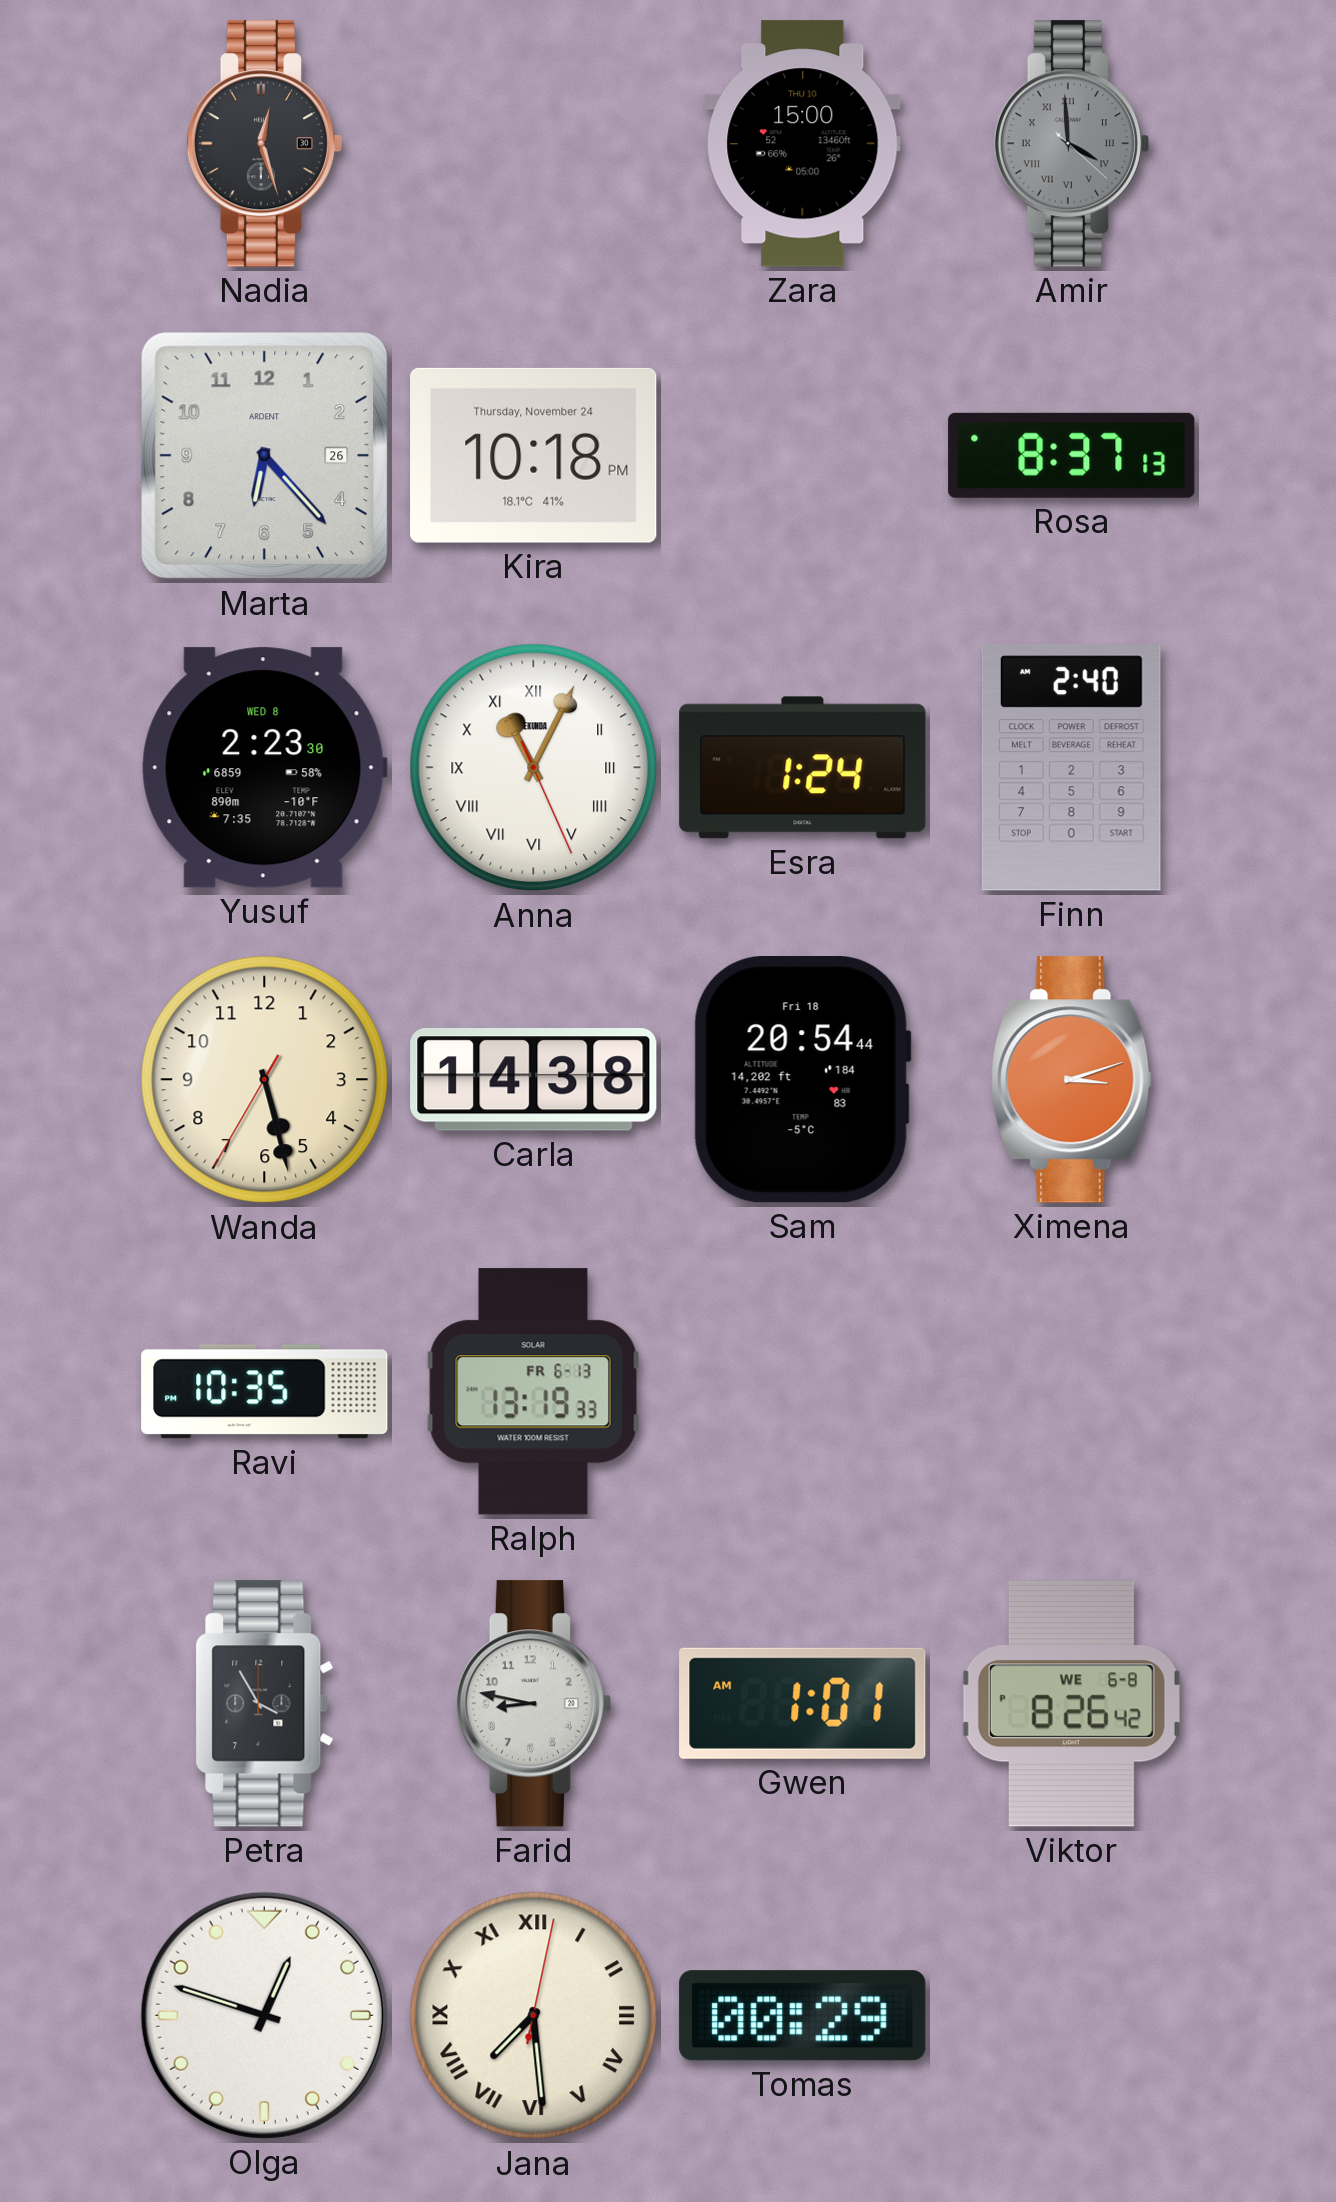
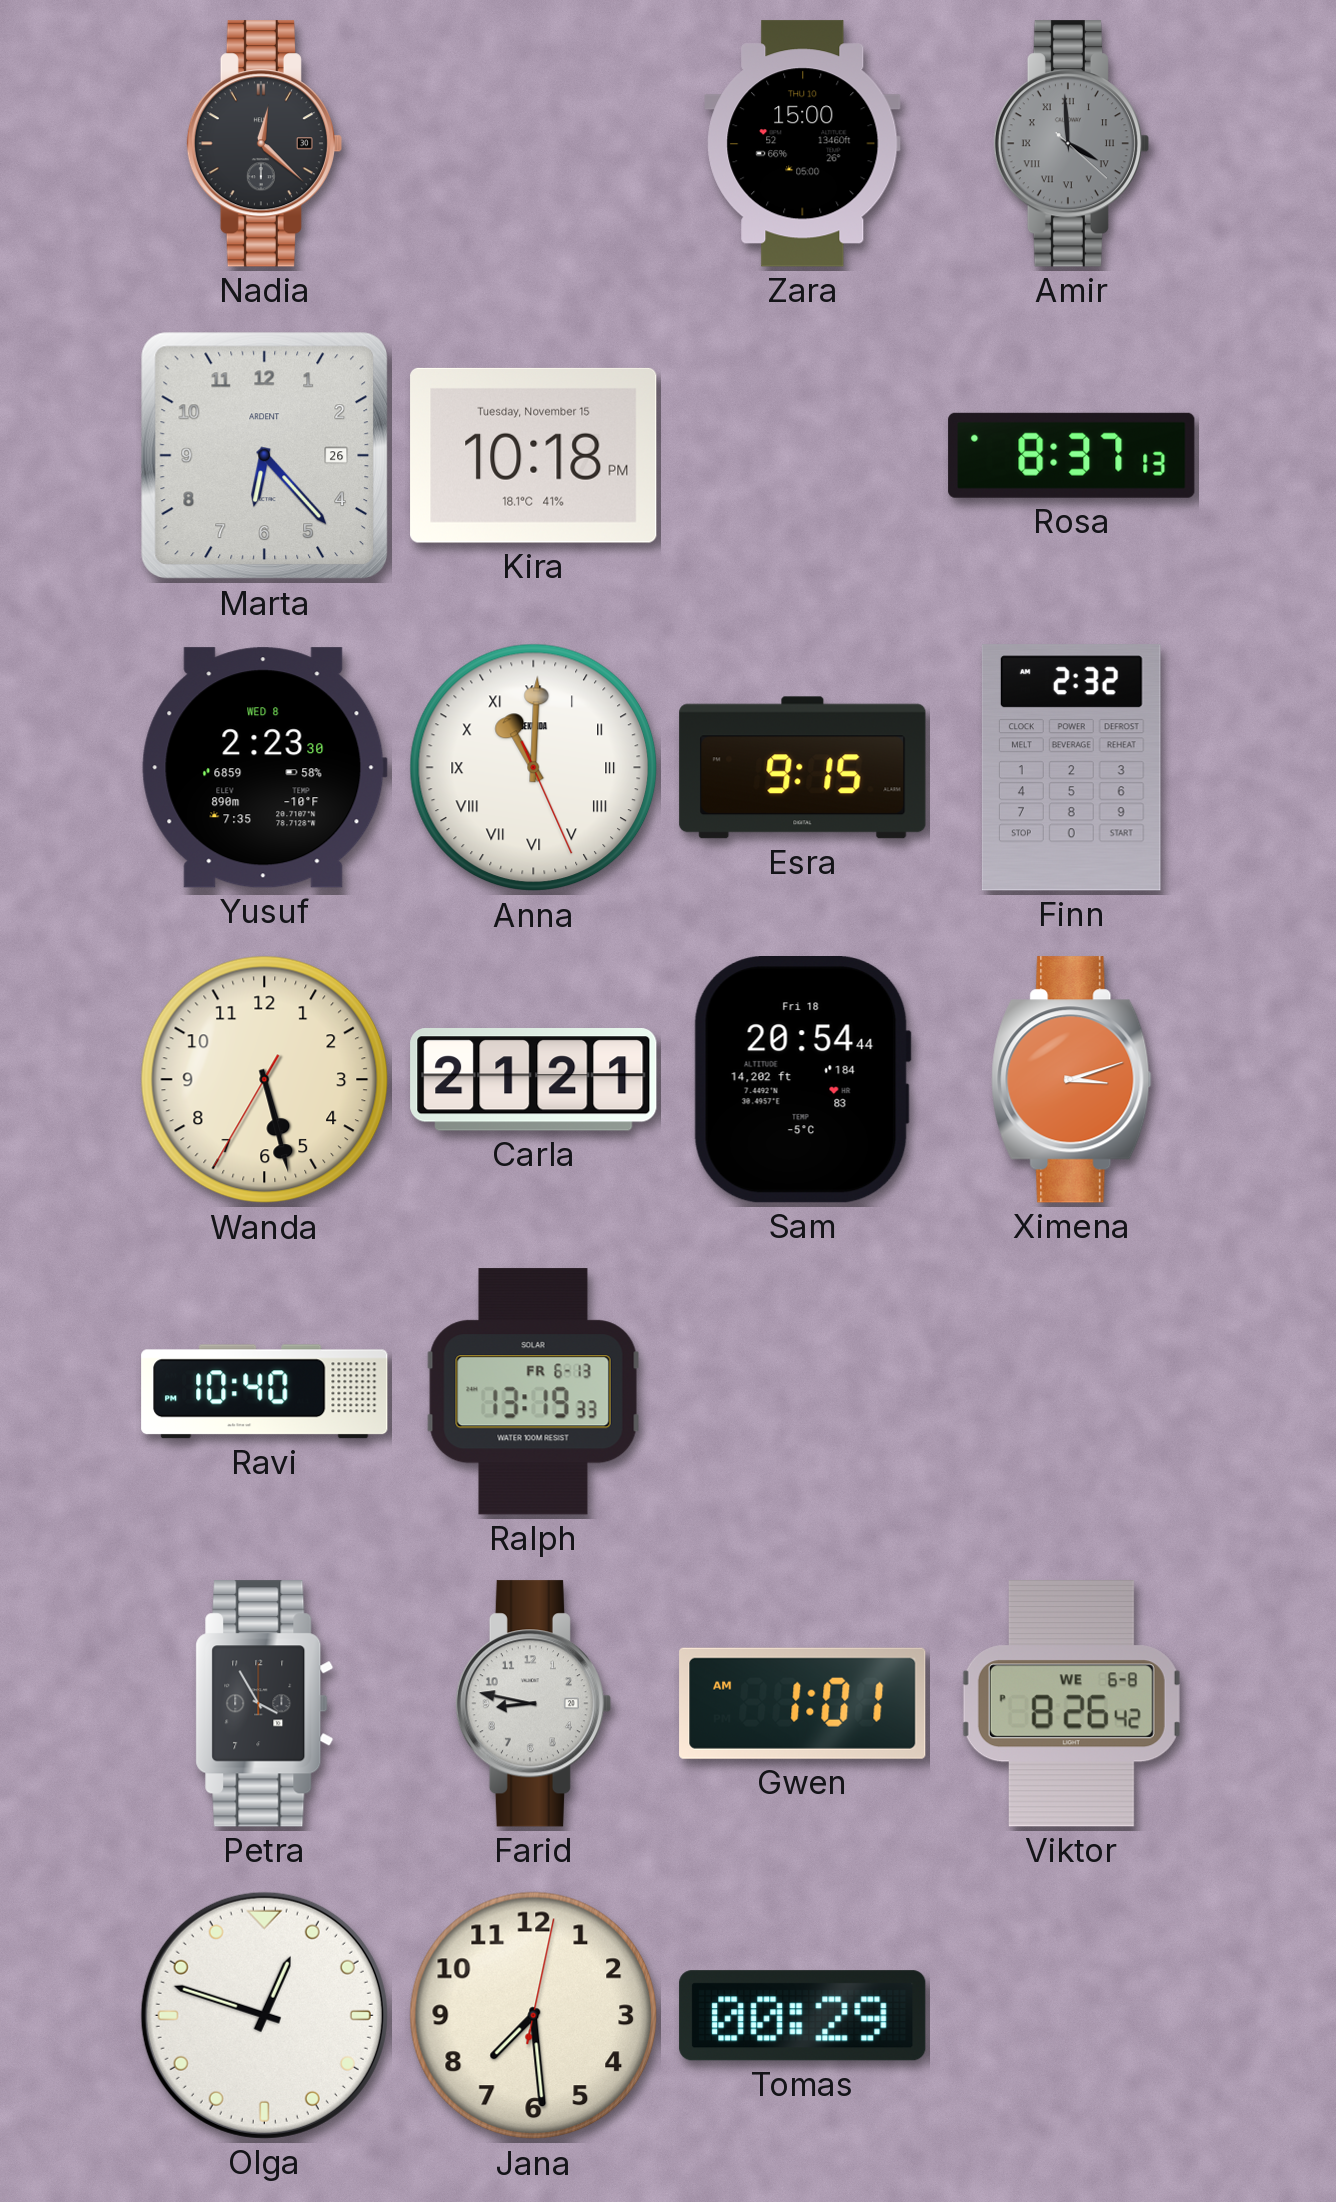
Nadia: 12:27 -> 12:22 (264, 144)
Kira date: Thursday, November 24 -> Tuesday, November 15 (534, 455)
Anna: 11:04 -> 11:00 (534, 768)
Esra: 1:24 -> 9:15 (803, 768)
Finn: 2:40 -> 2:32 (1071, 768)
Carla: 14:38 -> 21:21 (534, 1079)
Ravi: 10:35 -> 10:40 (265, 1392)
Jana numerals: Roman -> Arabic (534, 2016)
